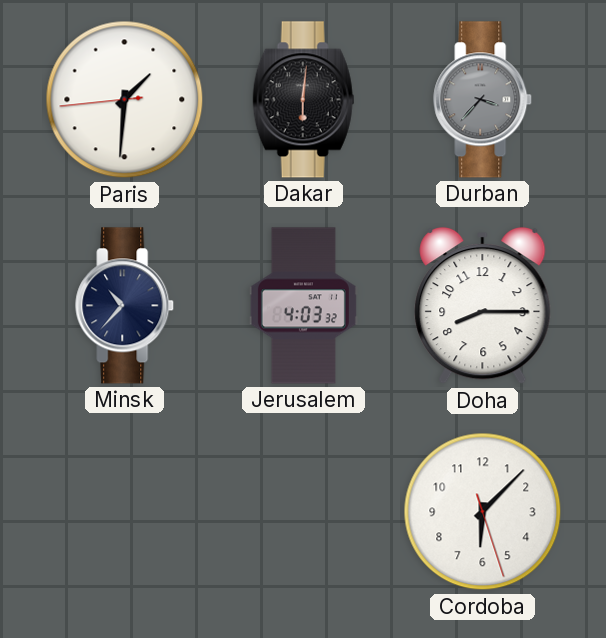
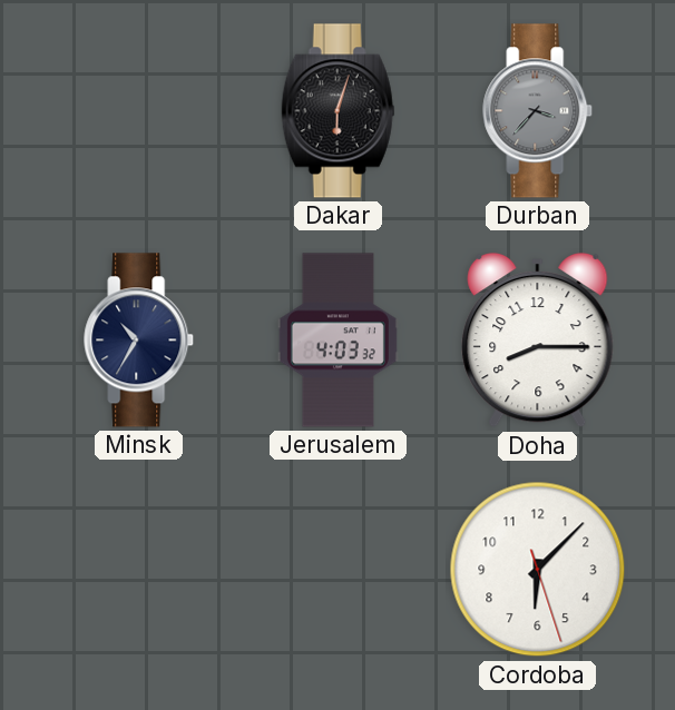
Paris: 1:30 -> none (125, 100)
Dakar: 6:01 -> 6:03 (339, 111)
Minsk: 10:37 -> 10:35 (139, 341)
